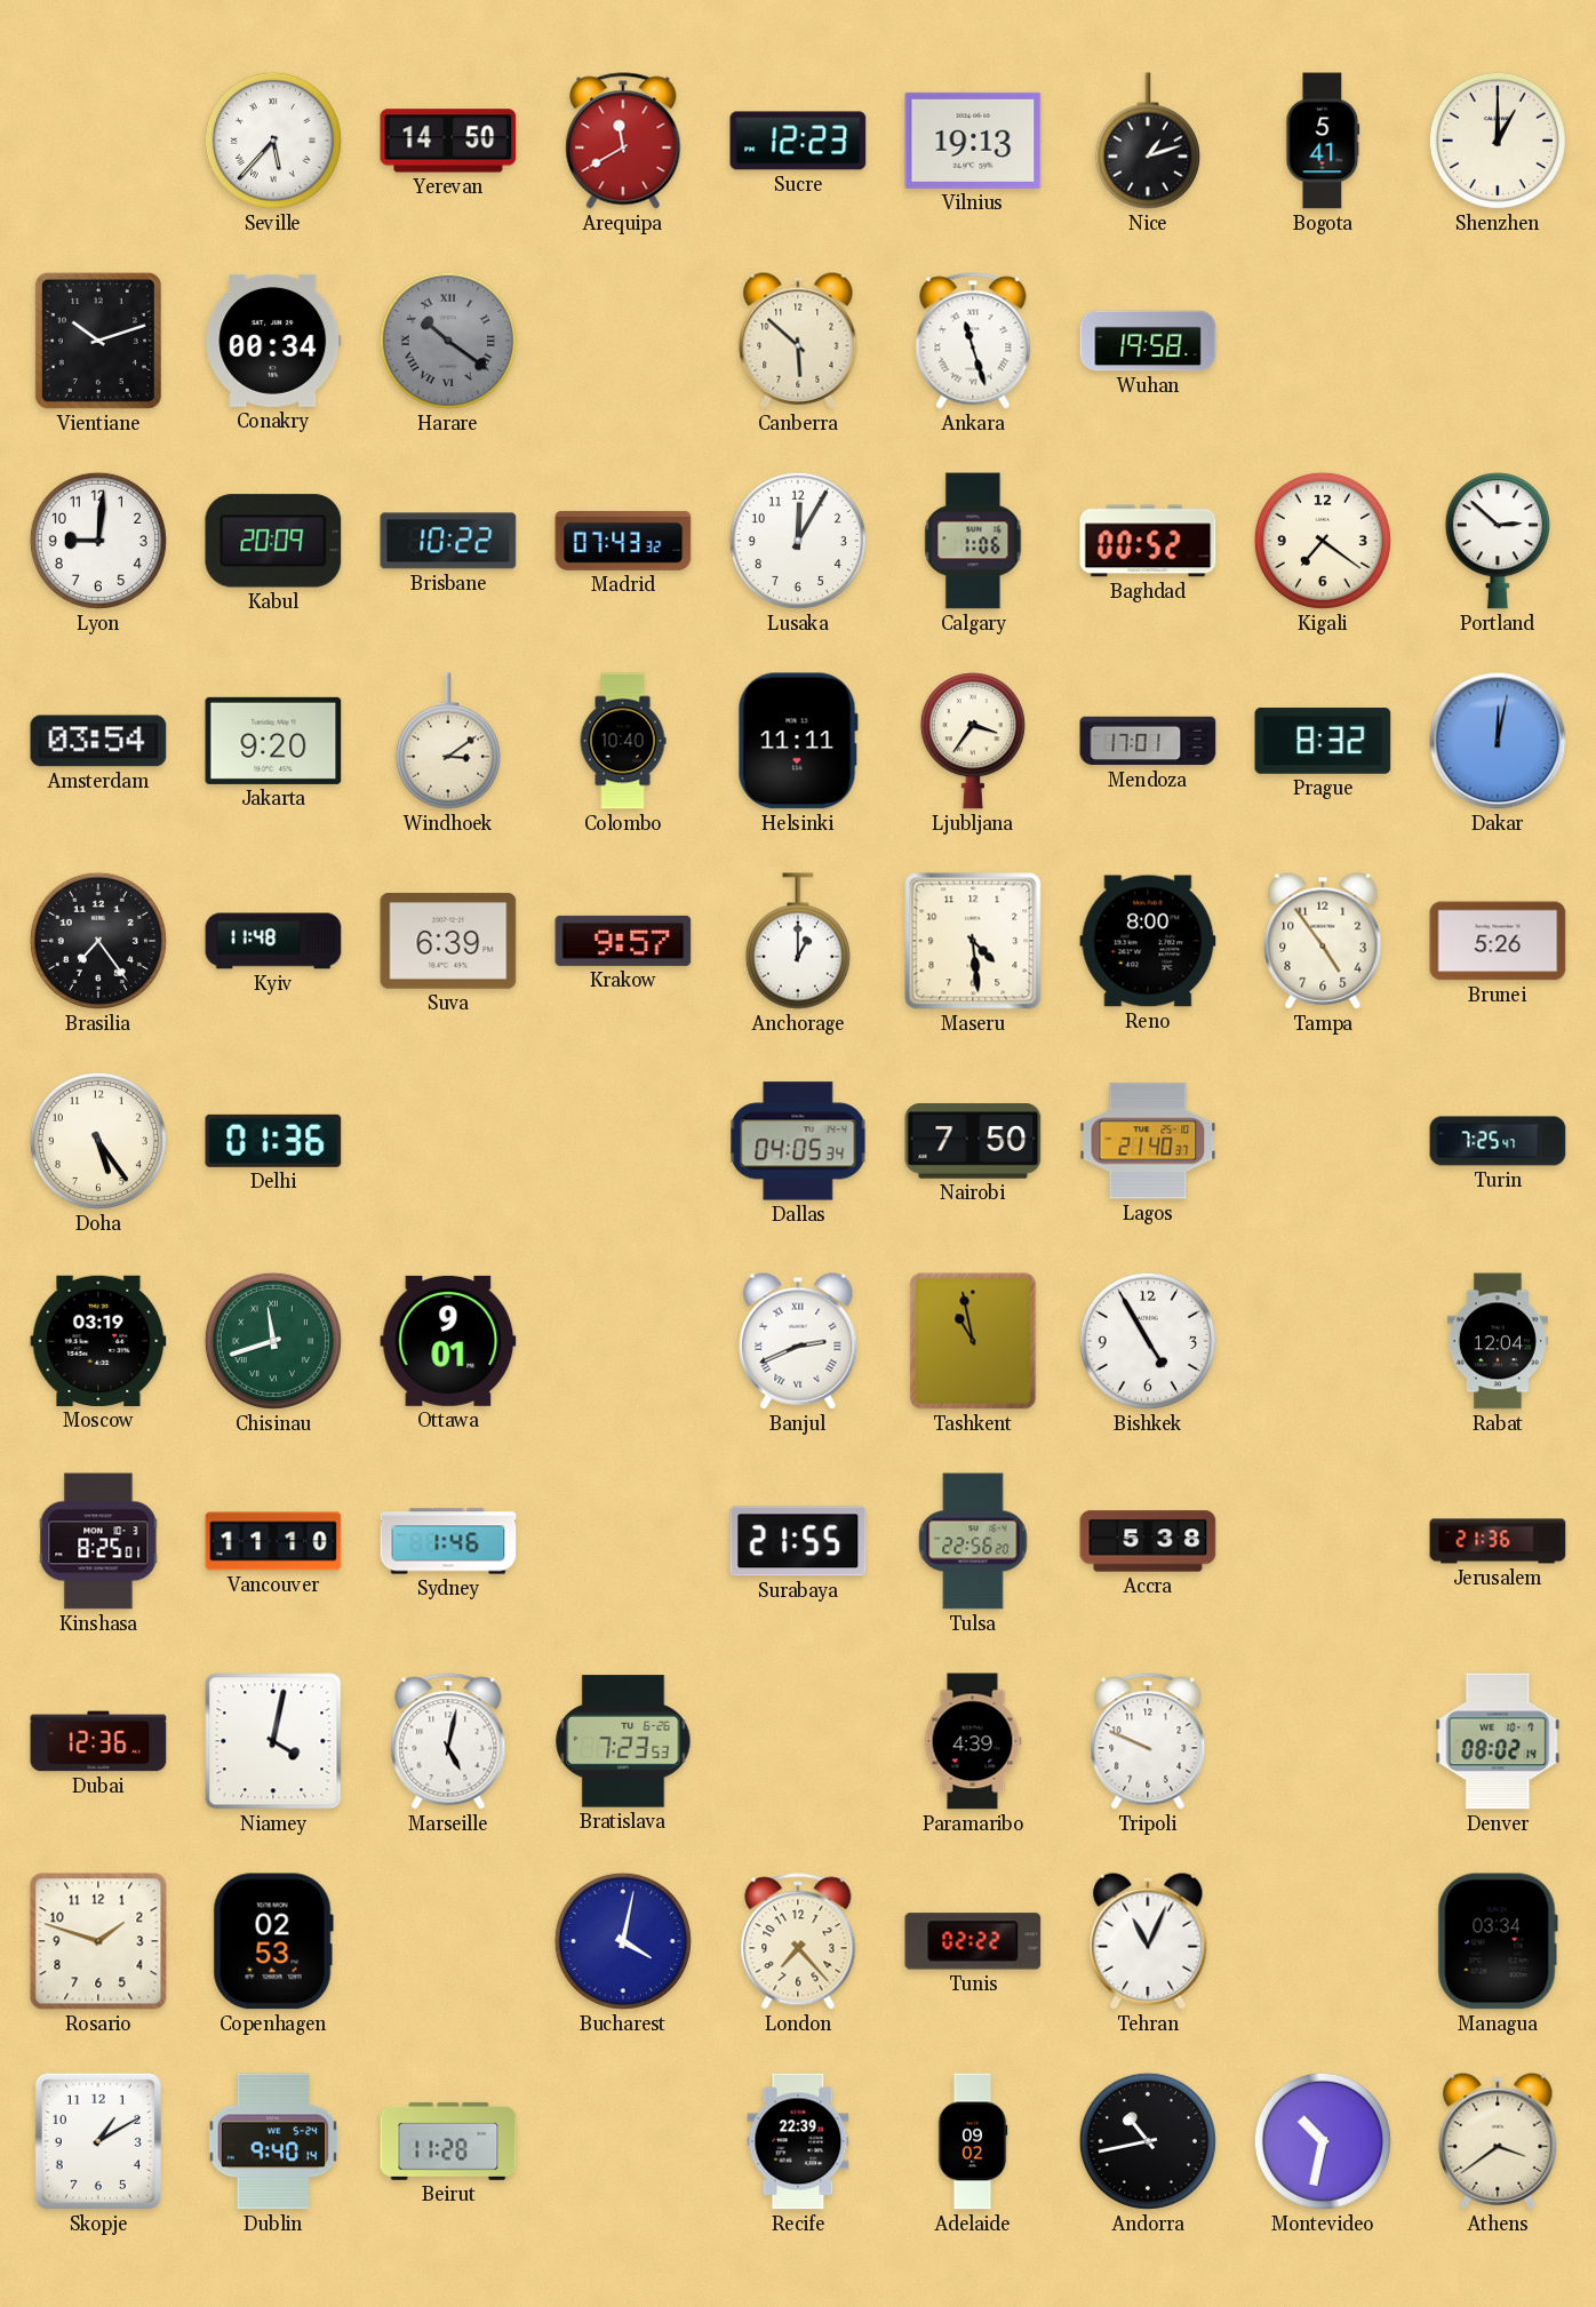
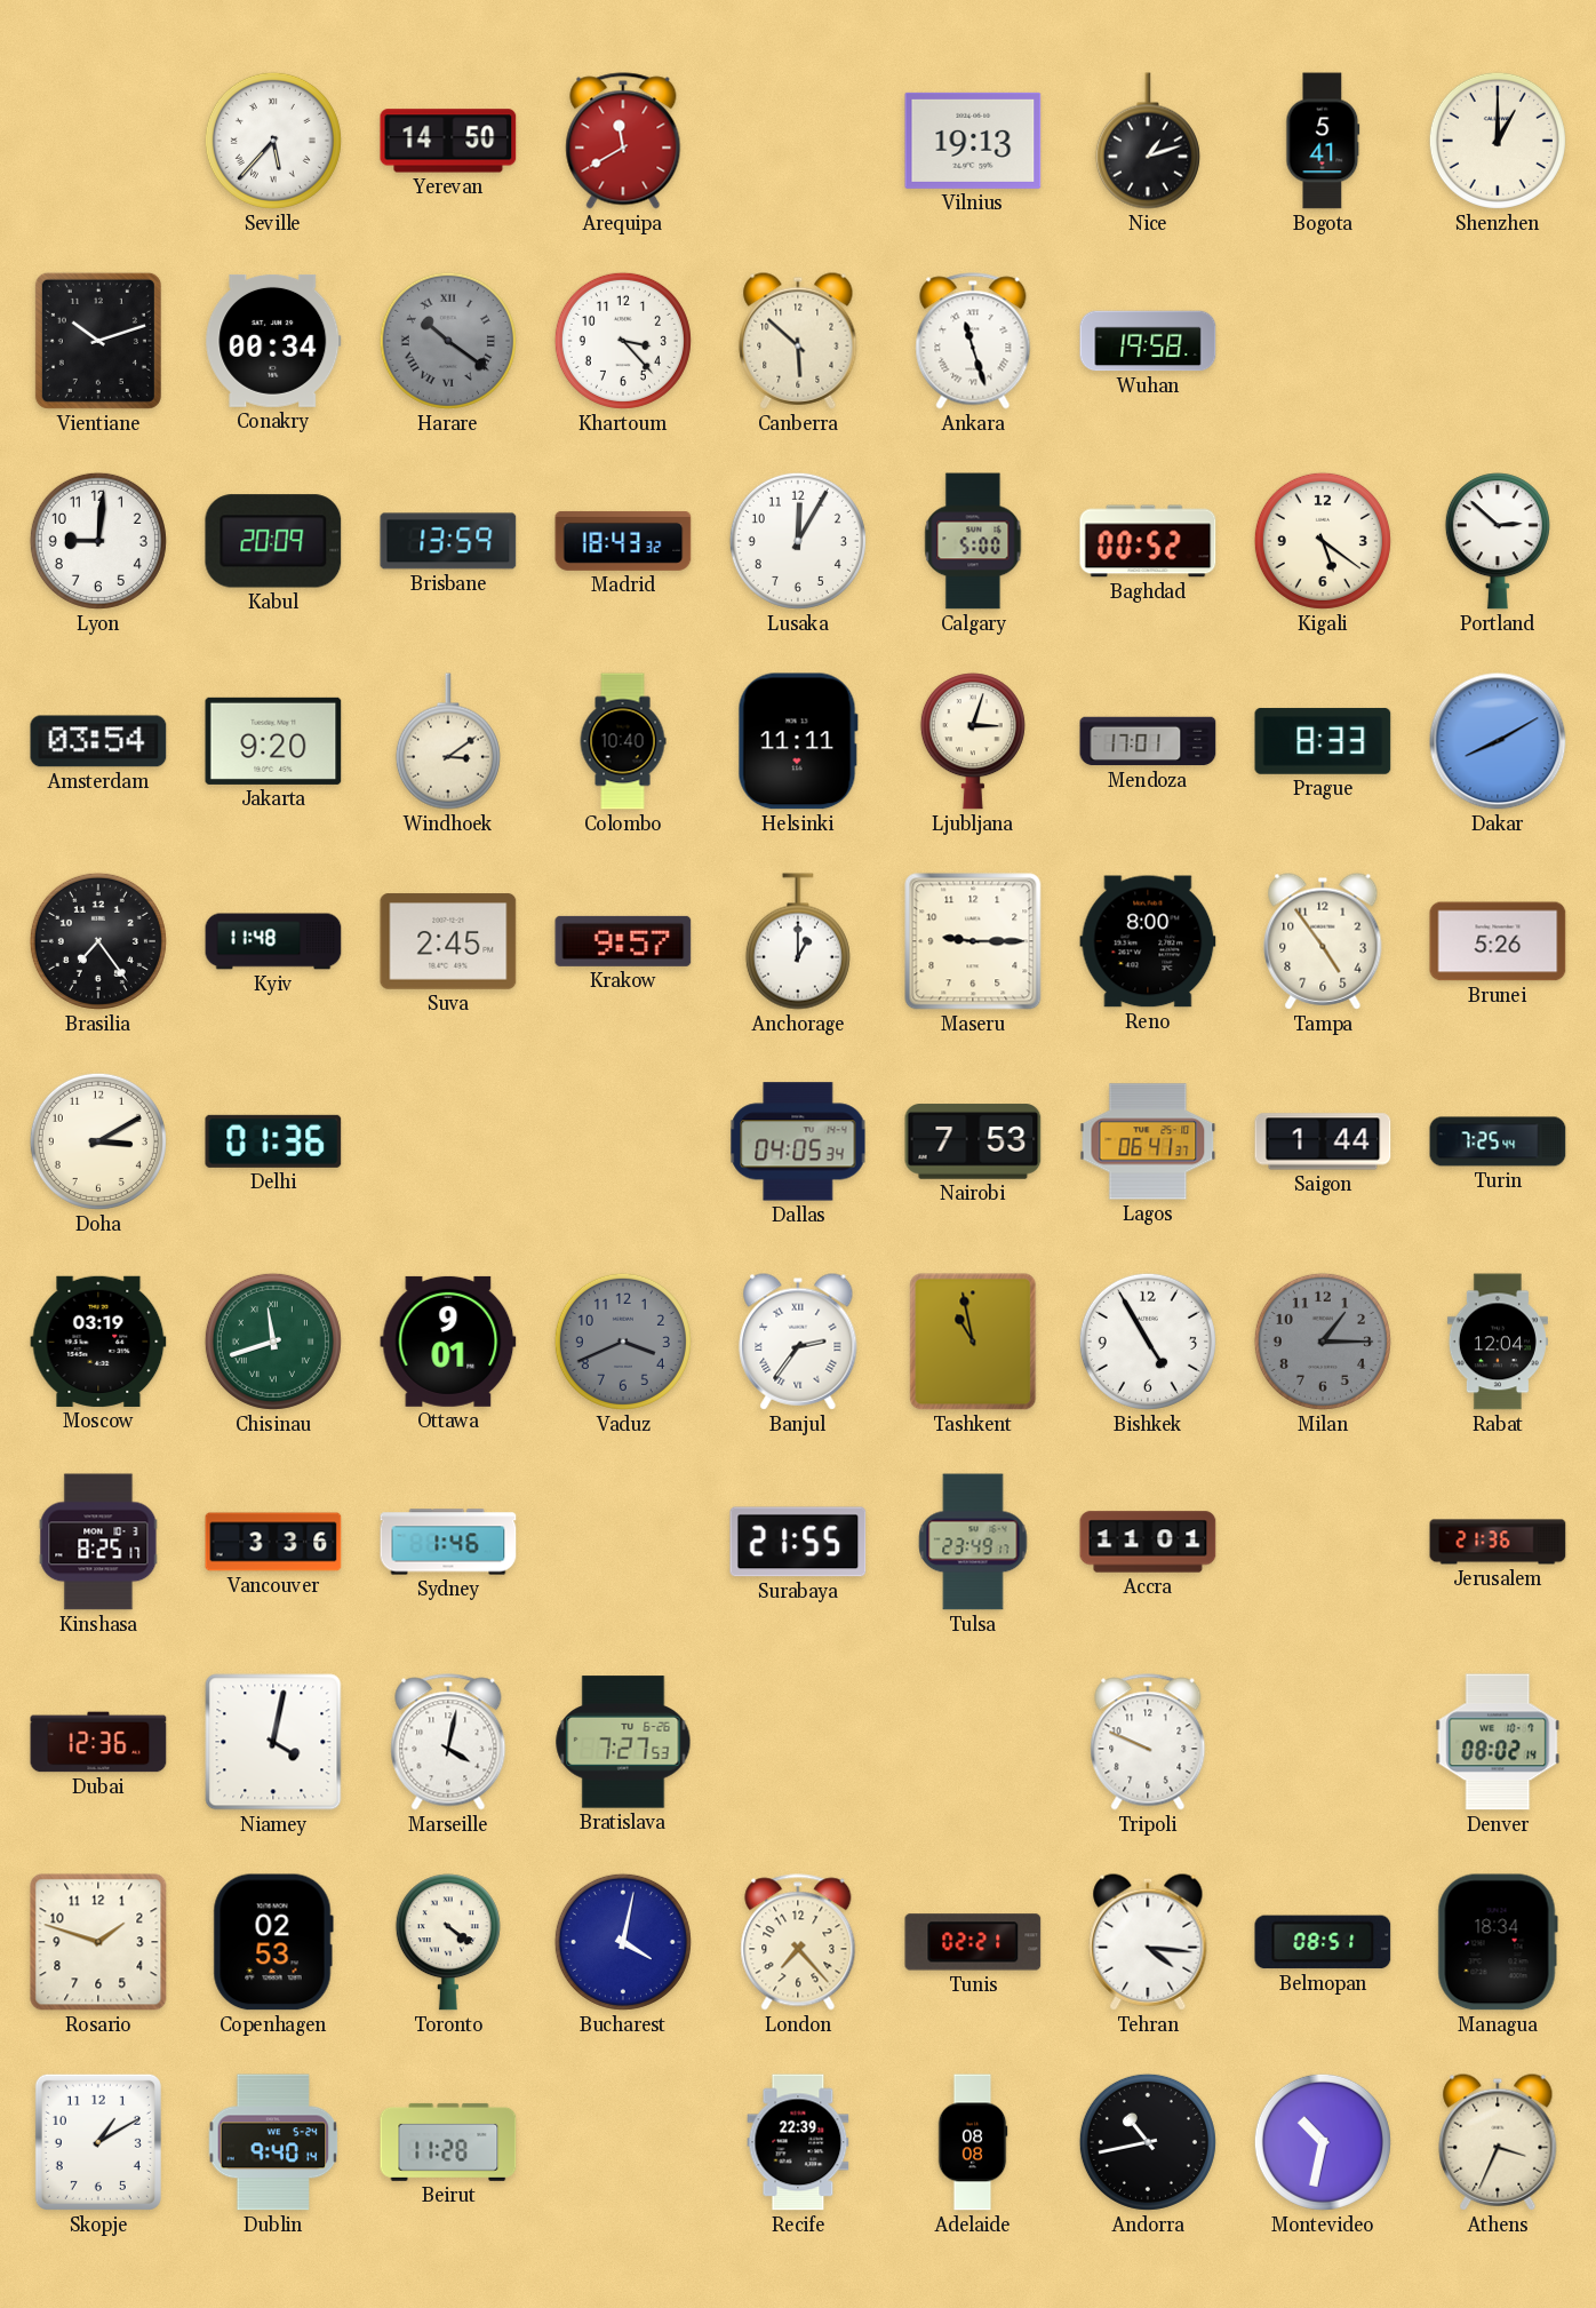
Sucre: 12:23 -> none (798, 141)
Khartoum: none -> 3:23 (623, 341)
Brisbane: 10:22 -> 13:59 (448, 541)
Madrid: 07:43 -> 18:43 (623, 541)
Calgary: 1:06 -> 5:00 (973, 541)
Kigali: 7:21 -> 5:21 (1323, 541)
Ljubljana: 3:36 -> 3:03 (973, 741)
Prague: 8:32 -> 8:33 (1323, 741)
Dakar: 12:02 -> 8:10 (1498, 741)
Suva: 6:39 -> 2:45 (448, 941)
Maseru: 4:29 -> 9:15 (973, 941)
Doha: 5:24 -> 3:10 (98, 1141)
Nairobi: 7:50 -> 7:53 (973, 1141)
Lagos: 21:40 -> 06:41 (1148, 1141)
Saigon: none -> 1:44 (1323, 1141)
Turin: 7:25:47 -> 7:25:44 (1498, 1141)
Vaduz: none -> 3:41 (623, 1342)
Banjul: 2:41 -> 2:36 (798, 1342)
Milan: none -> 1:15 (1323, 1342)
Kinshasa: 8:25:01 -> 8:25:17 (98, 1542)
Vancouver: 11:10 -> 3:36 (273, 1542)
Tulsa: 22:56 -> 23:49 (973, 1542)
Accra: 5:38 -> 11:01 (1148, 1542)
Marseille: 5:02 -> 4:02 (448, 1742)
Bratislava: 7:23 -> 7:27 (623, 1742)
Paramaribo: 4:39 -> none (973, 1741)
Toronto: none -> 4:21 (448, 1942)
Tunis: 02:22 -> 02:21 (973, 1942)
Tehran: 11:04 -> 4:16 (1148, 1942)
Belmopan: none -> 08:51 (1323, 1942)
Managua: 03:34 -> 18:34 (1498, 1942)
Adelaide: 09:02 -> 08:08 (973, 2142)
Athens: 3:39 -> 3:34 (1498, 2142)
